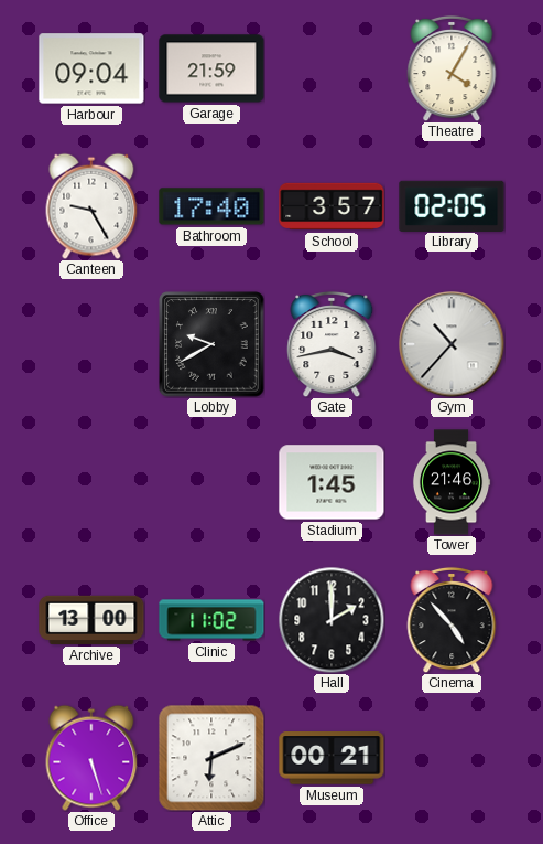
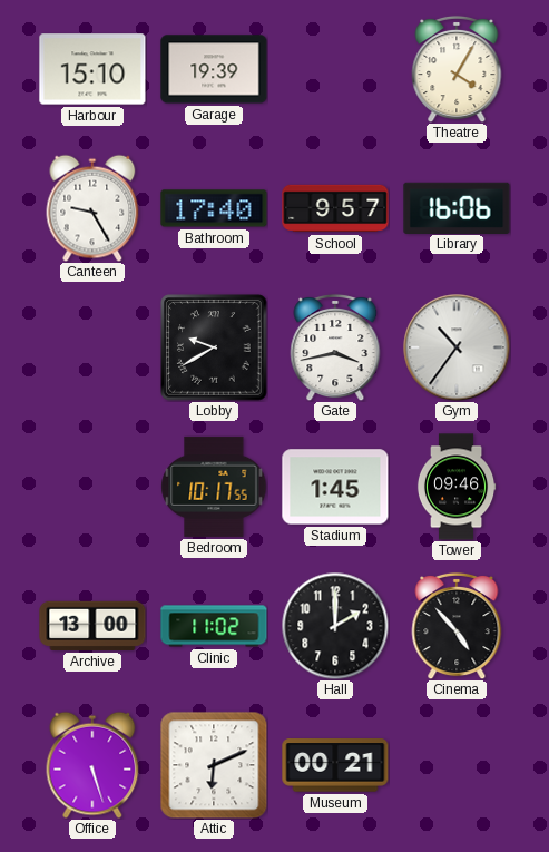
Harbour: 09:04 -> 15:10 (92, 69)
Garage: 21:59 -> 19:39 (214, 69)
School: 3:57 -> 9:57 (335, 208)
Library: 02:05 -> 16:06 (457, 207)
Gym: 10:37 -> 10:36 (457, 347)
Bedroom: none -> 10:17 (214, 487)
Tower: 21:46 -> 09:46 (457, 487)
